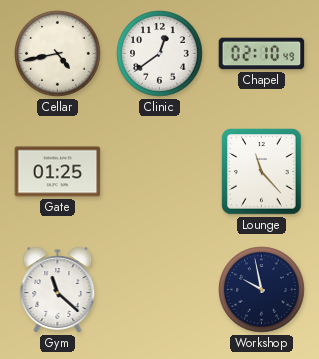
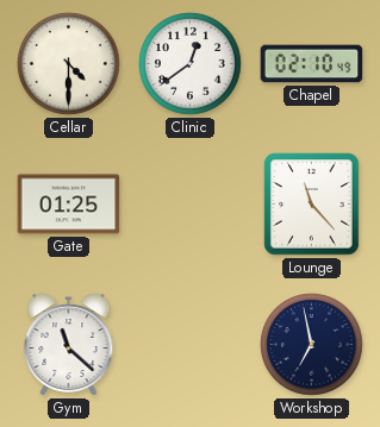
Cellar: 4:43 -> 4:30 (69, 64)
Workshop: 9:58 -> 6:58 (312, 345)
